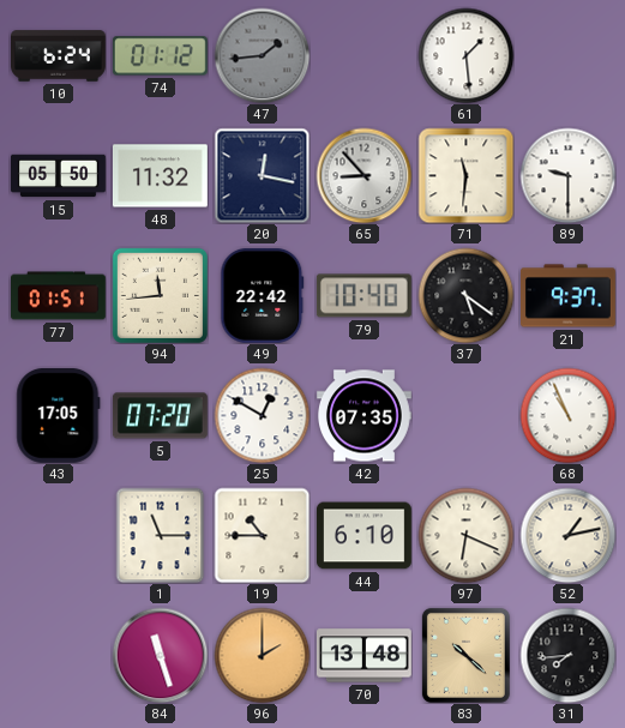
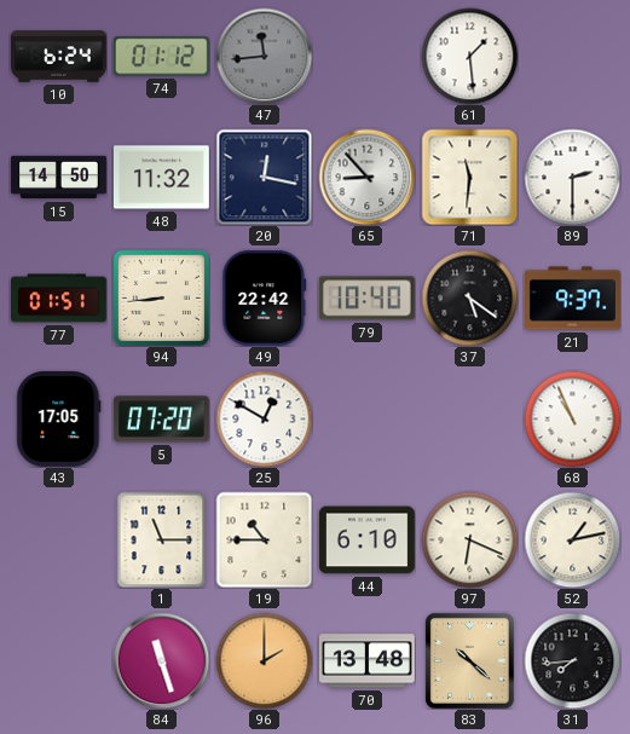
47: 1:44 -> 11:44 (264, 56)
15: 05:50 -> 14:50 (59, 178)
89: 9:30 -> 2:30 (572, 177)
94: 11:44 -> 8:44 (161, 297)
42: 07:35 -> none (365, 416)
